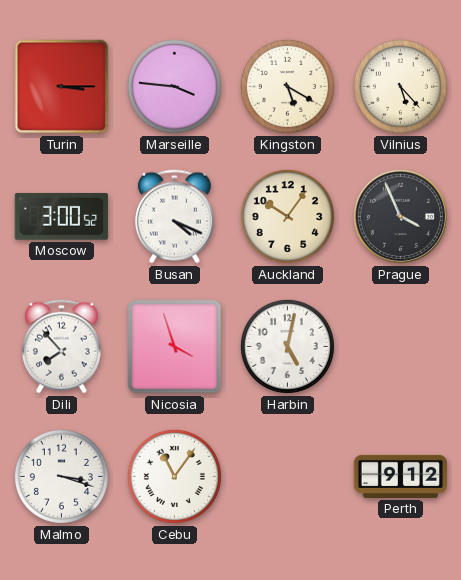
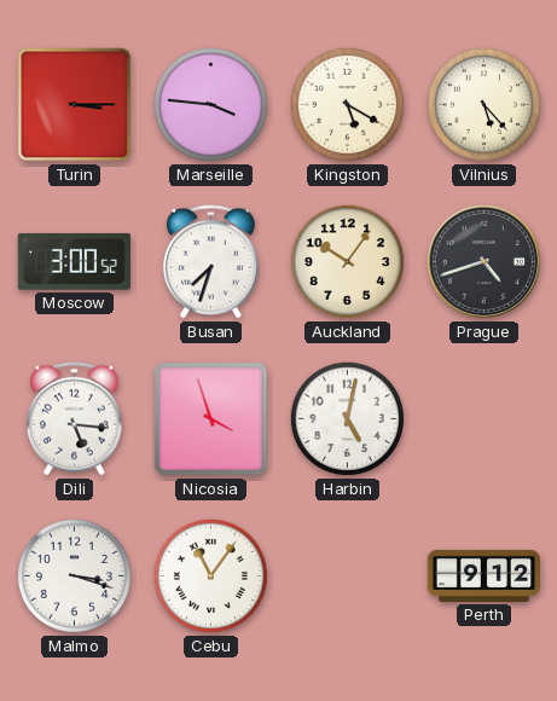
Busan: 4:19 -> 7:33 (210, 262)
Prague: 3:56 -> 4:42 (483, 261)
Dili: 7:53 -> 5:16 (74, 419)
